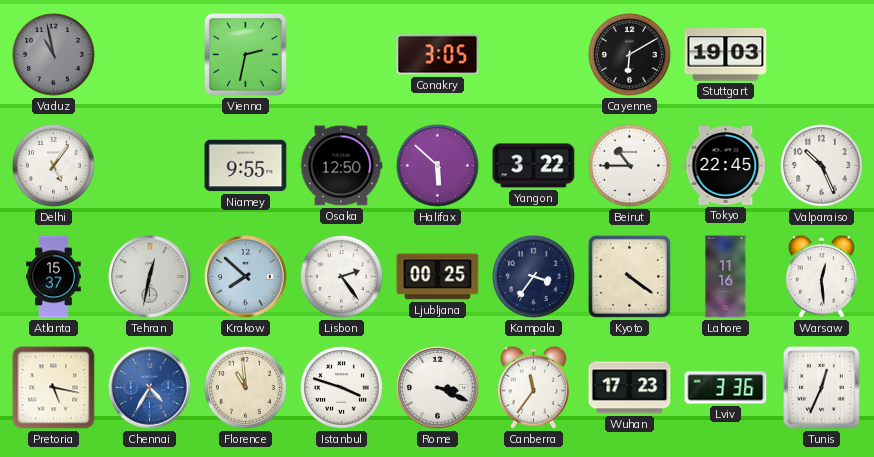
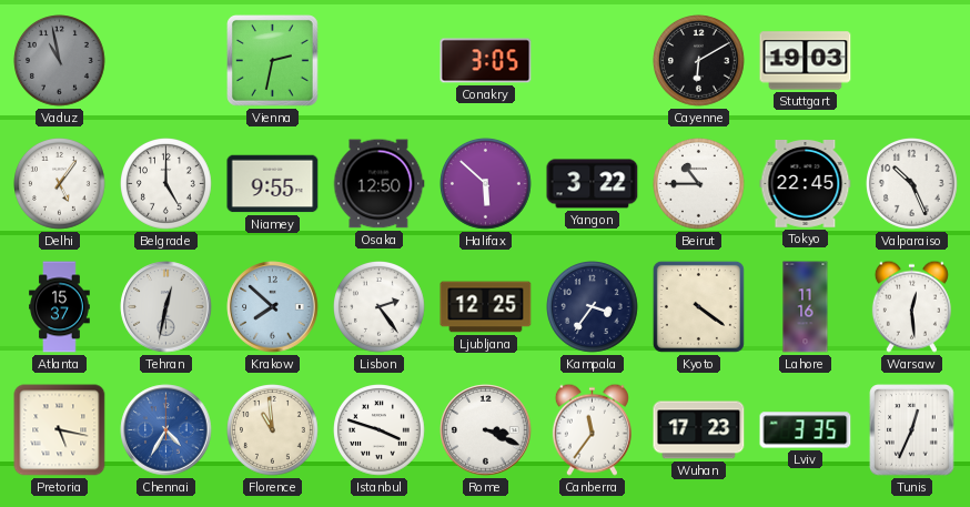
Belgrade: none -> 5:00 (166, 184)
Ljubljana: 00:25 -> 12:25 (486, 307)
Lviv: 3:36 -> 3:35 (806, 430)
